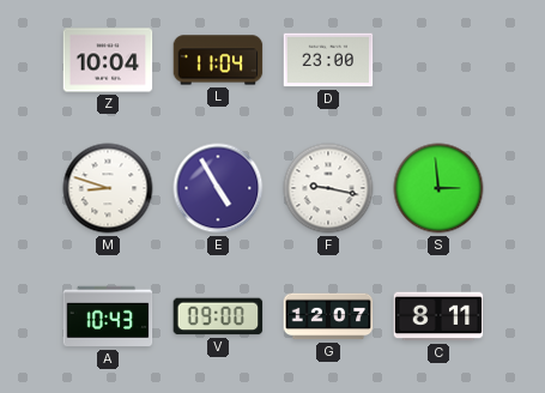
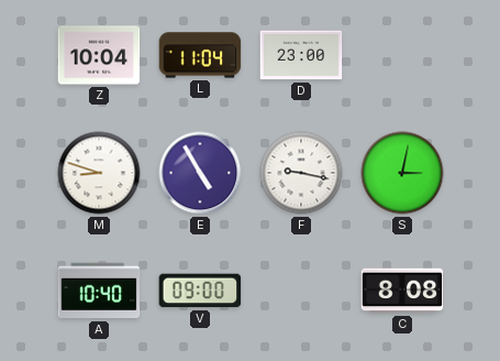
S: 2:59 -> 3:02 (402, 173)
A: 10:43 -> 10:40 (99, 291)
G: 12:07 -> none (328, 316)
C: 8:11 -> 8:08 (402, 291)
